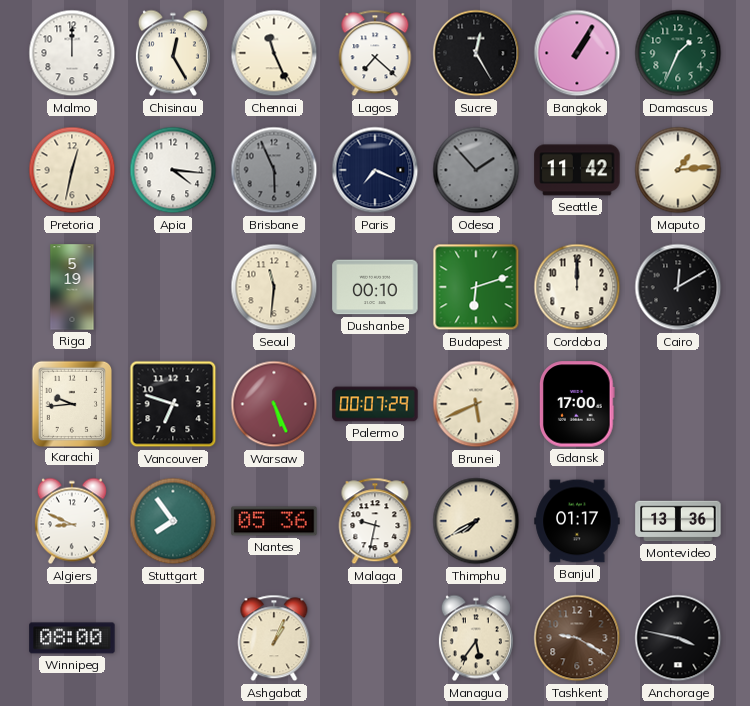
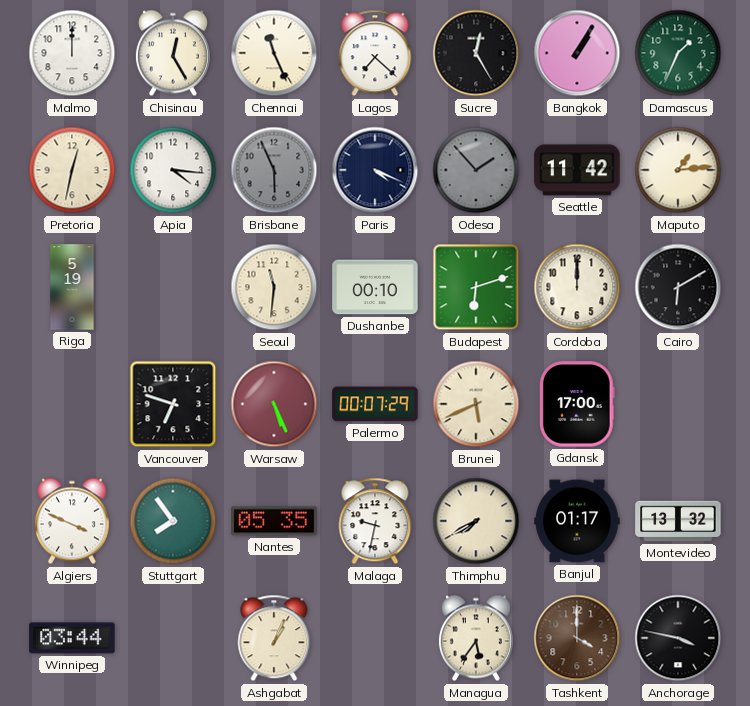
Paris: 7:19 -> 4:19 (375, 170)
Cairo: 12:10 -> 6:10 (678, 287)
Karachi: 9:44 -> none (71, 403)
Algiers: 8:49 -> 3:49 (72, 521)
Nantes: 05:36 -> 05:35 (274, 521)
Montevideo: 13:36 -> 13:32 (678, 521)
Winnipeg: 08:00 -> 03:44 (72, 638)
Tashkent: 9:20 -> 4:00 (577, 638)
